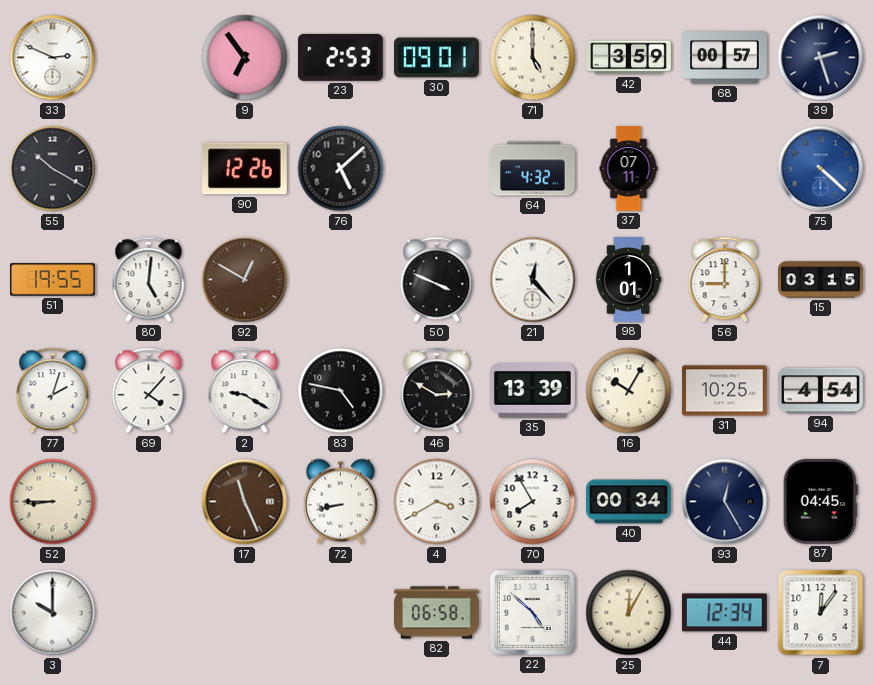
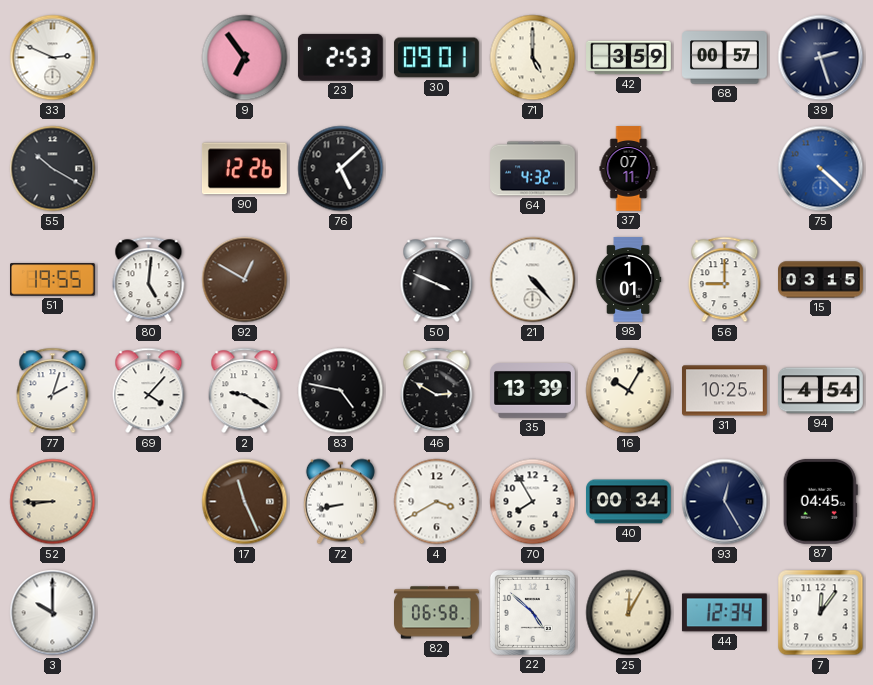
21: 12:23 -> 4:23 (533, 280)
